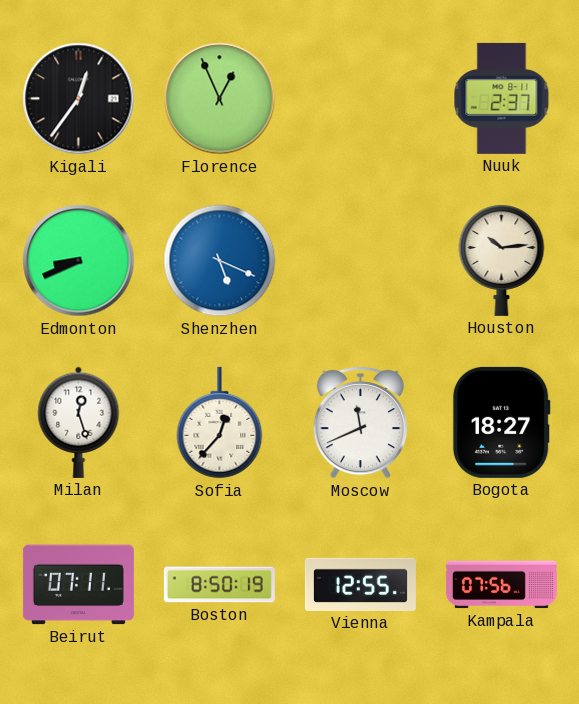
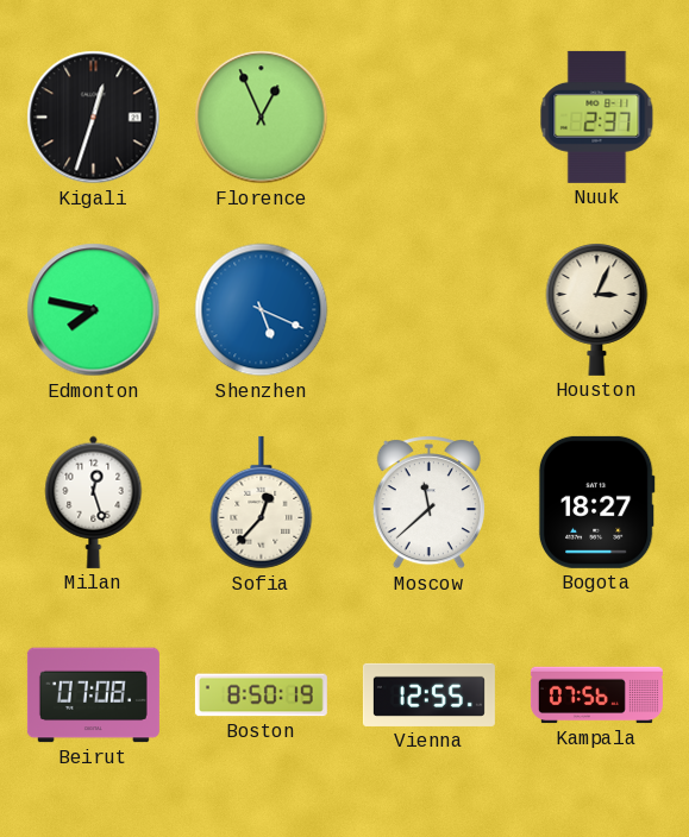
Kigali: 12:36 -> 12:33 (94, 118)
Edmonton: 8:41 -> 7:47 (94, 310)
Houston: 10:14 -> 3:04 (597, 310)
Moscow: 11:41 -> 11:38 (428, 503)
Beirut: 07:11 -> 07:08 (93, 696)
